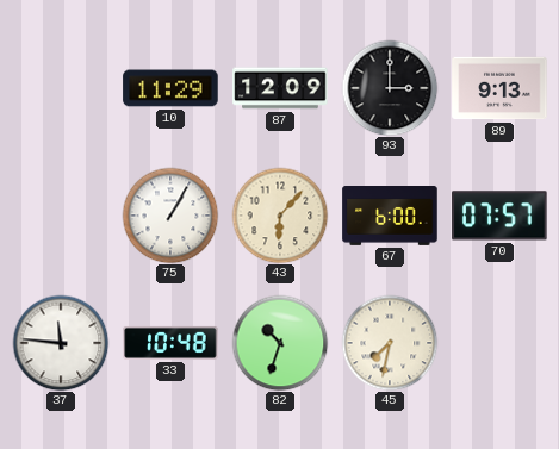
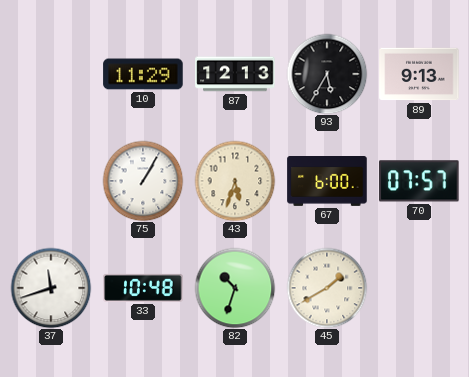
87: 12:09 -> 12:13 (235, 74)
93: 3:00 -> 5:35 (327, 74)
43: 6:07 -> 5:33 (235, 181)
37: 11:46 -> 11:42 (51, 288)
45: 7:32 -> 1:40 (327, 288)
